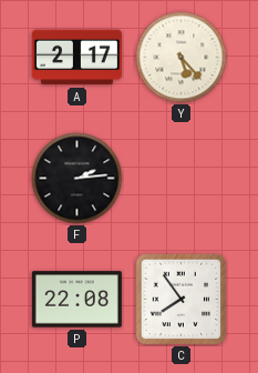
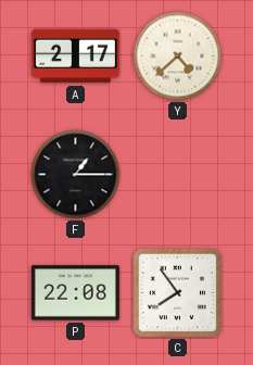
Y: 5:23 -> 4:38 (178, 56)
F: 2:14 -> 1:15 (76, 175)
